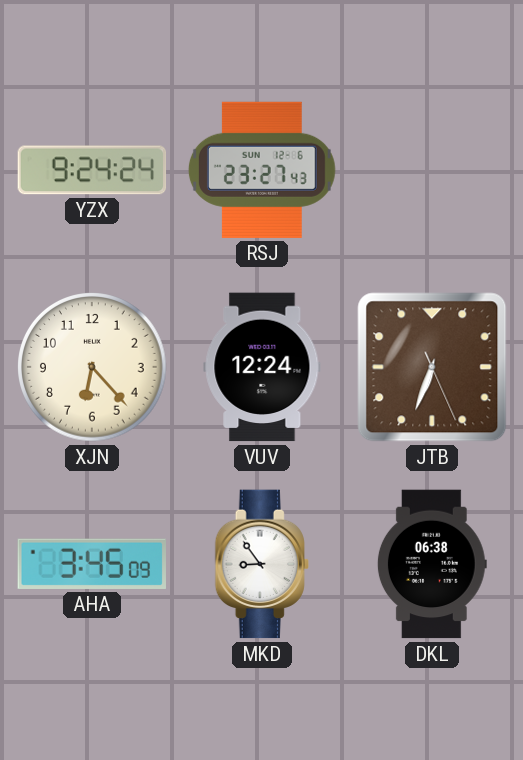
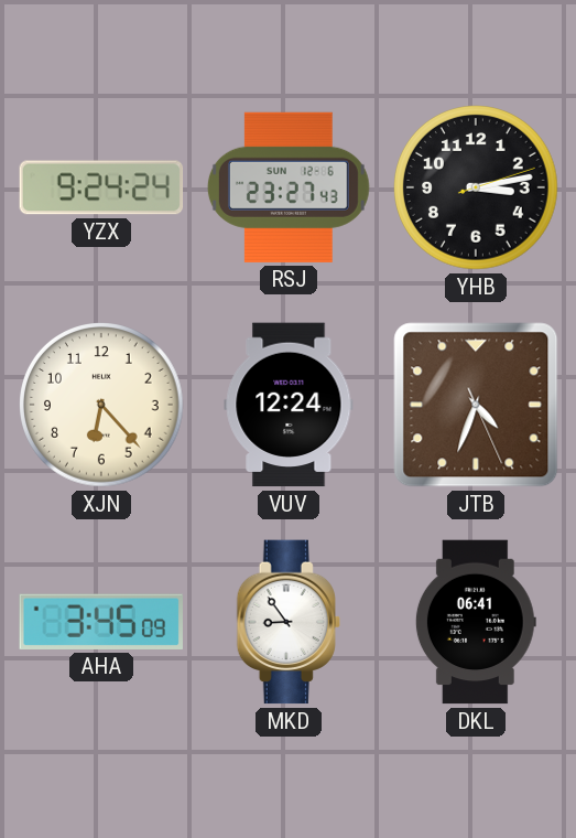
YHB: none -> 3:13 (476, 187)
JTB: 6:33 -> 4:33 (476, 405)
DKL: 06:38 -> 06:41 (476, 622)
